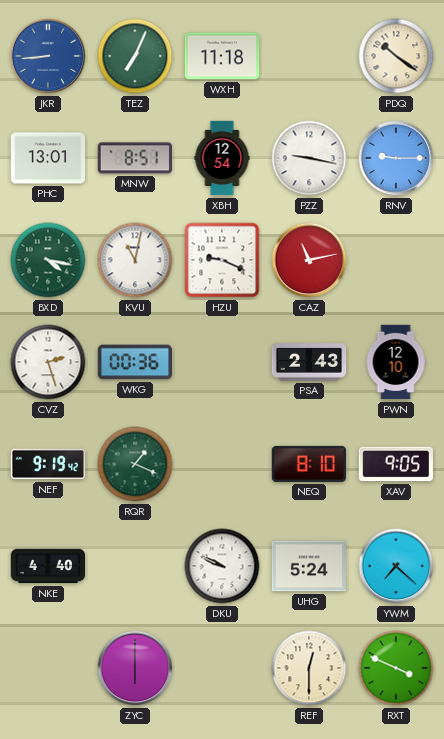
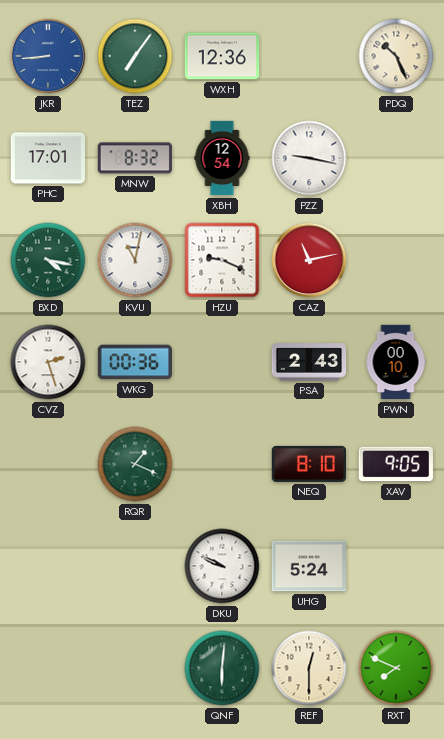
TEZ: 7:04 -> 7:06 (135, 56)
WXH: 11:18 -> 12:36 (222, 56)
PDQ: 10:21 -> 10:26 (396, 56)
PHC: 13:01 -> 17:01 (47, 158)
MNW: 8:51 -> 8:32 (135, 158)
RNV: 9:15 -> none (396, 158)
PWN: 12:10 -> 00:10 (396, 362)
NEF: 9:19 -> none (48, 464)
NKE: 4:40 -> none (48, 566)
YWM: 7:22 -> none (396, 566)
ZYC: 6:00 -> none (135, 668)
QNF: none -> 6:01 (222, 668)
RXT: 3:49 -> 7:49 (396, 668)
